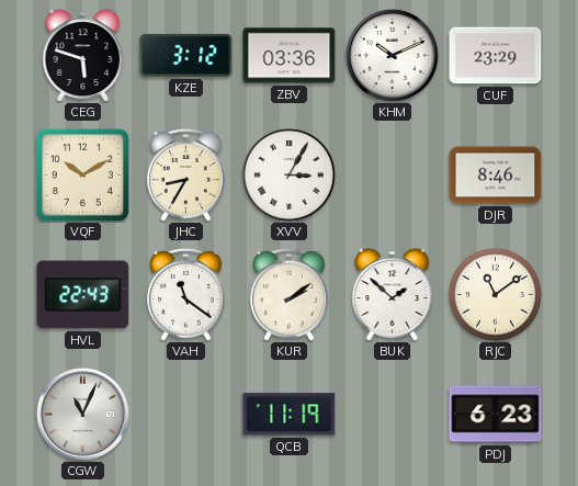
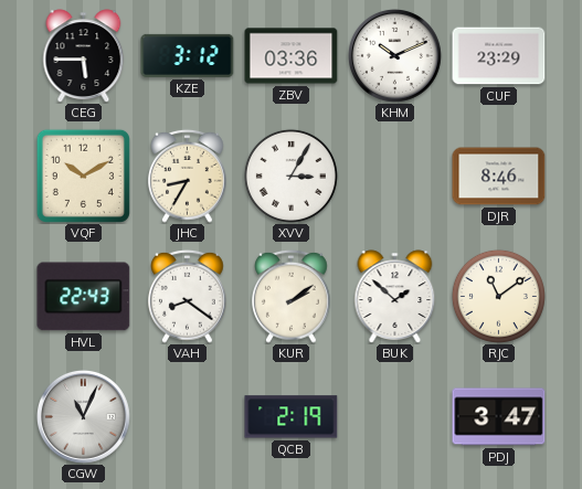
CEG: 5:48 -> 5:45 (84, 56)
VAH: 11:21 -> 8:21 (188, 296)
QCB: 11:19 -> 2:19 (292, 417)
PDJ: 6:23 -> 3:47 (499, 417)
